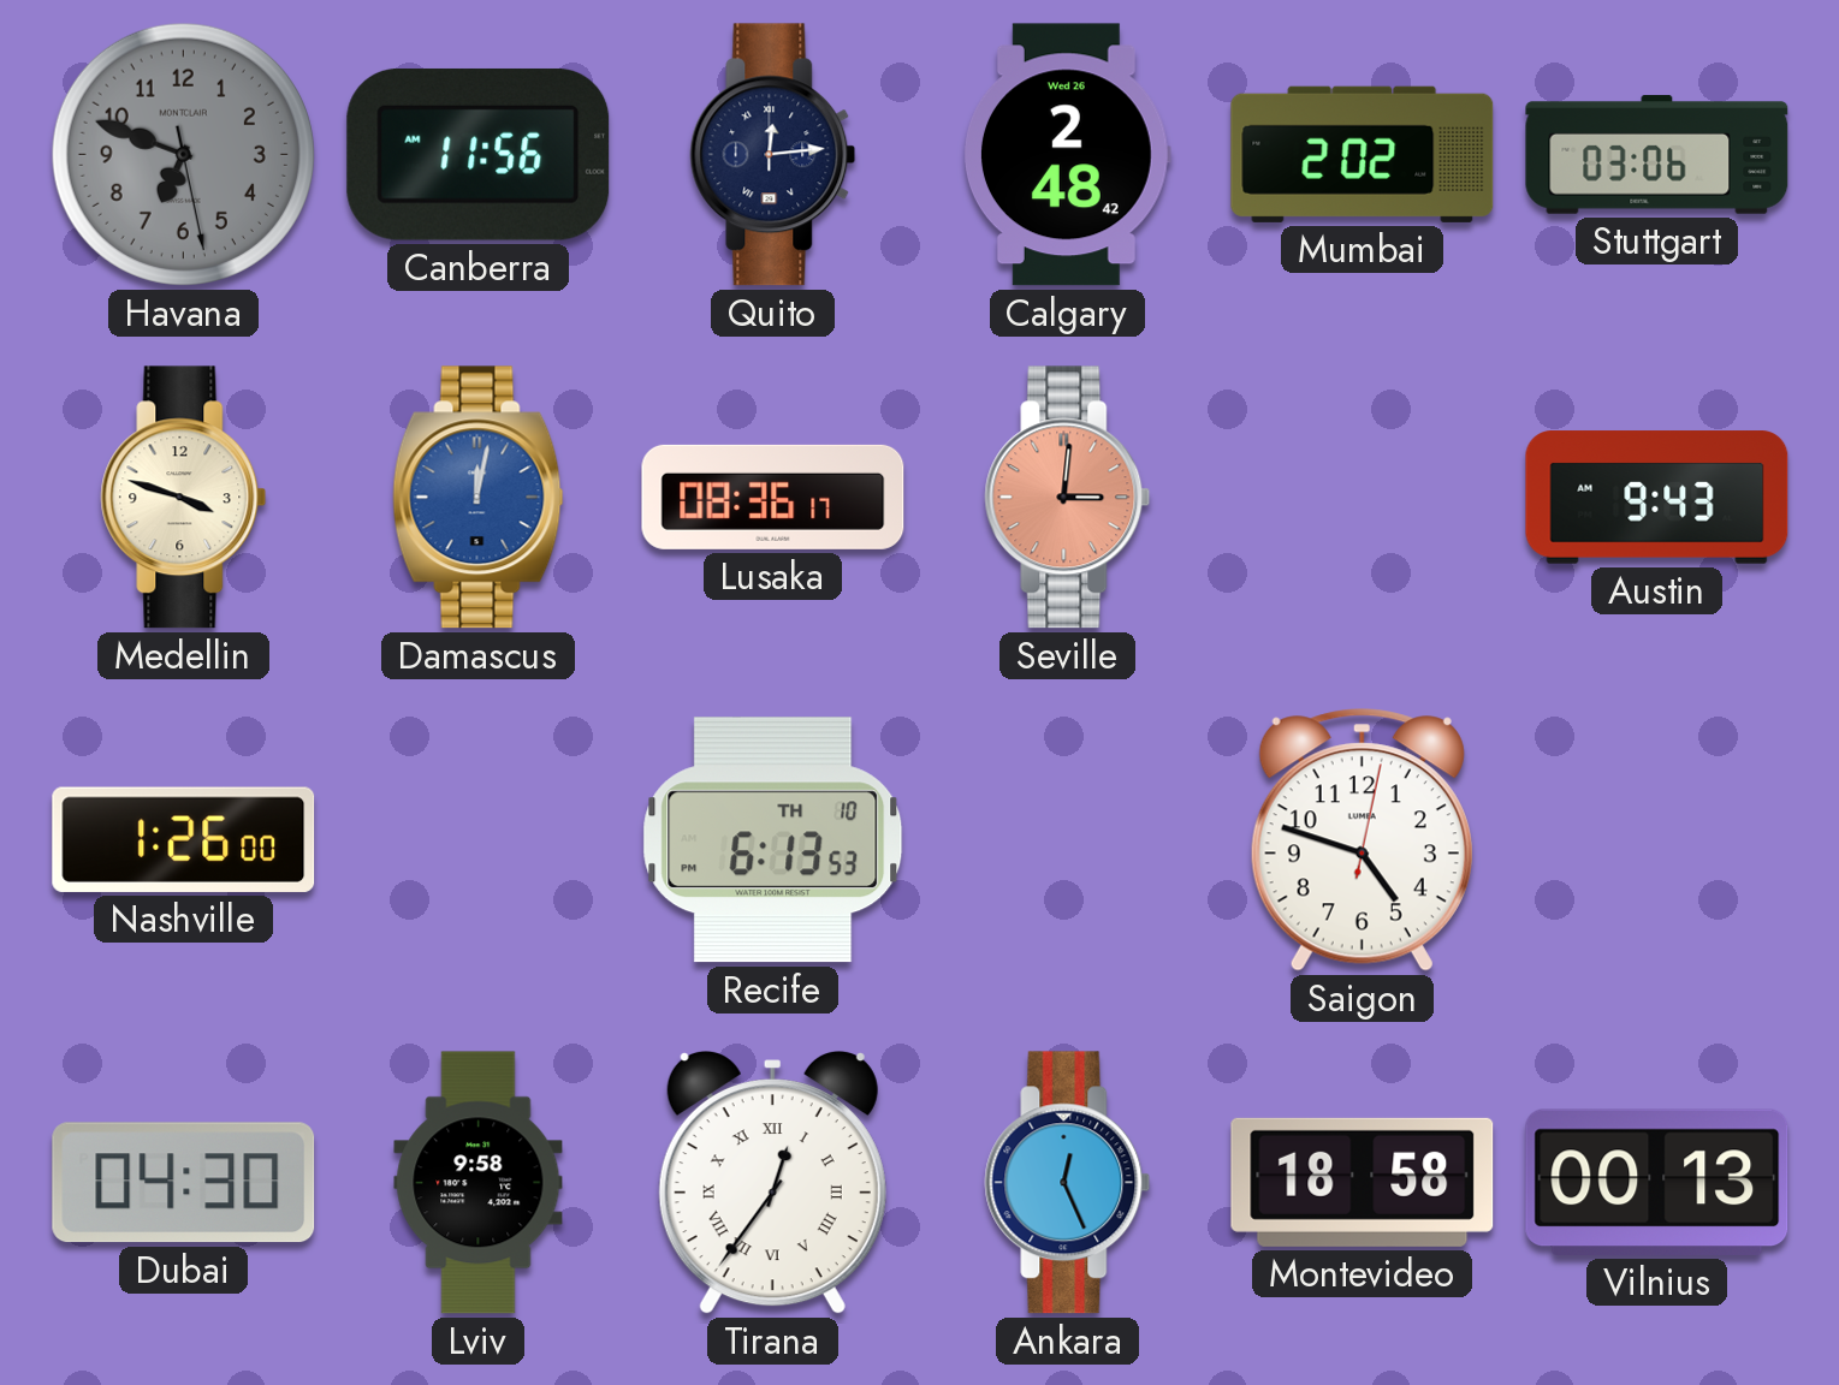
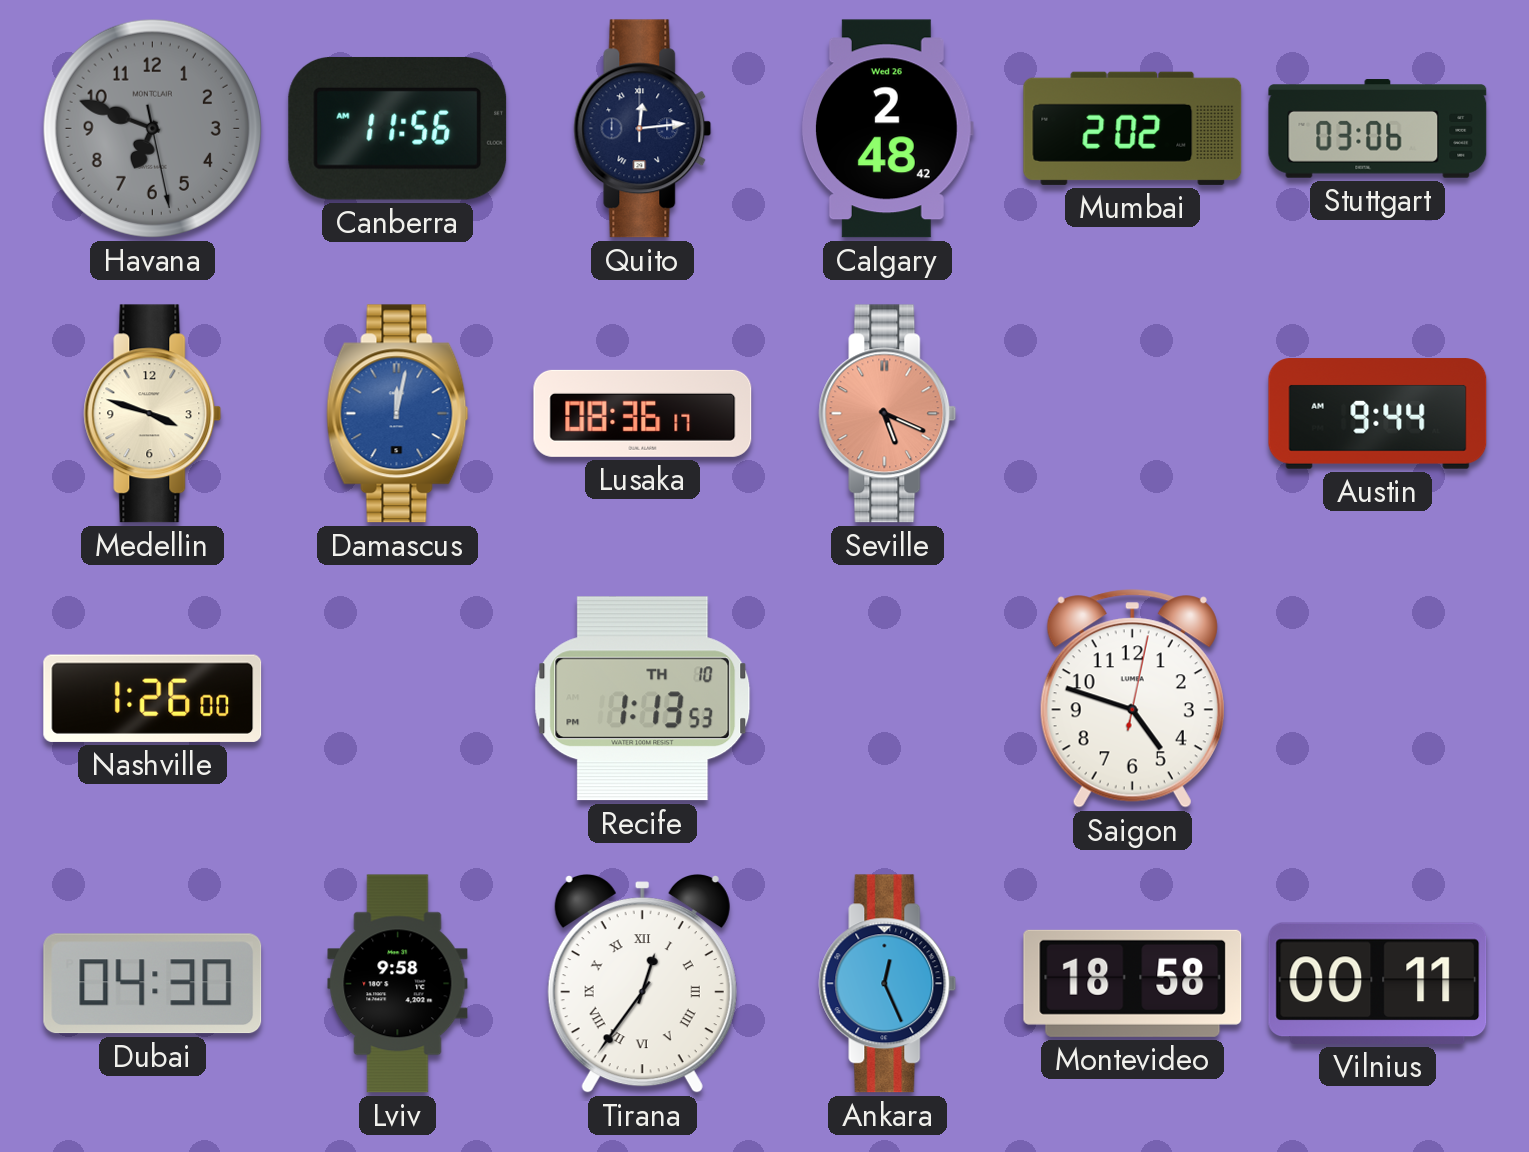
Seville: 3:01 -> 5:19 (888, 414)
Austin: 9:43 -> 9:44 (1378, 414)
Recife: 6:13 -> 1:13 (643, 699)
Vilnius: 00:13 -> 00:11 (1378, 983)
